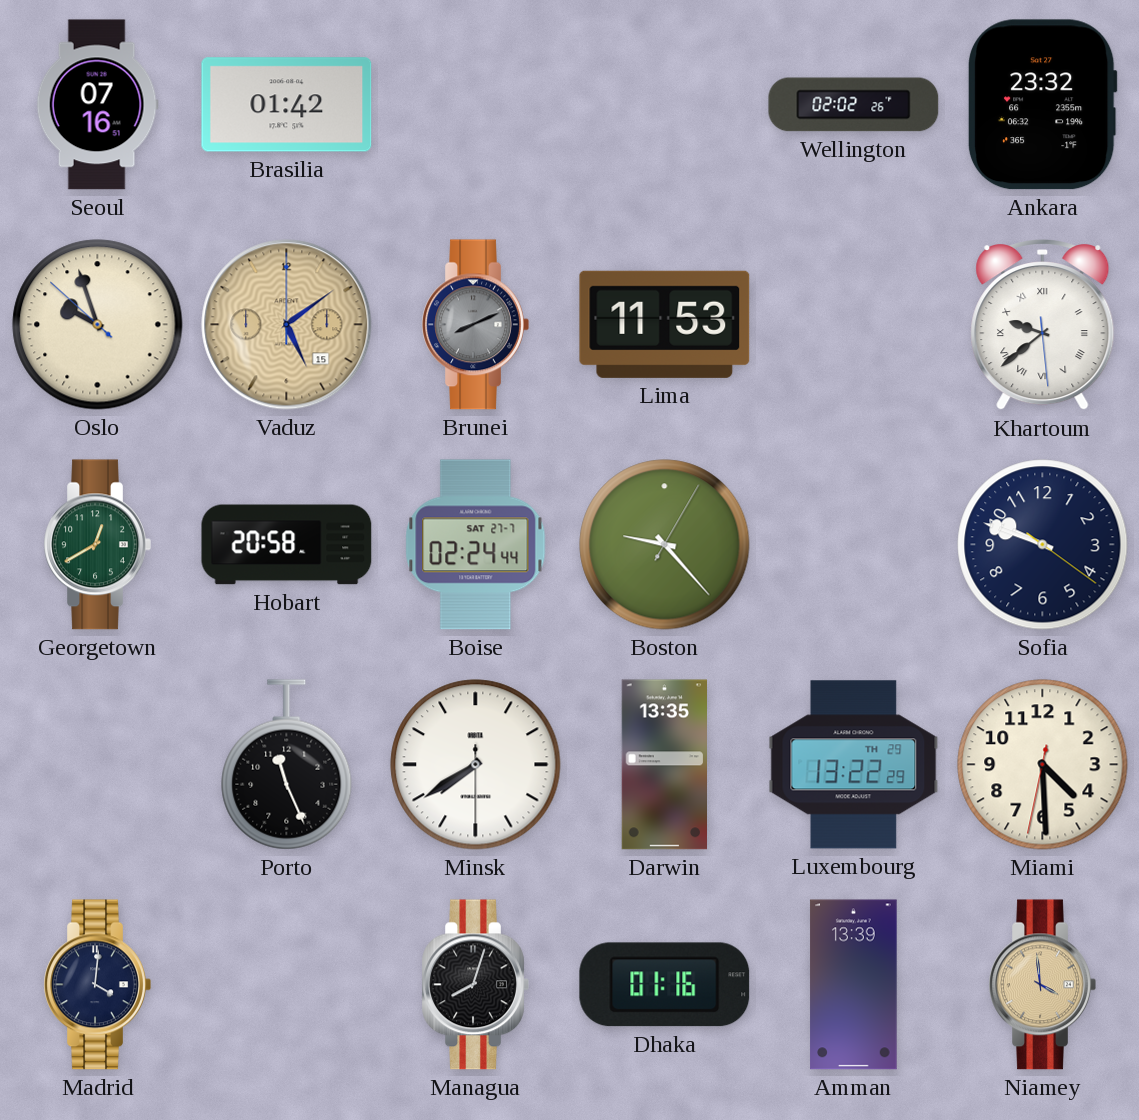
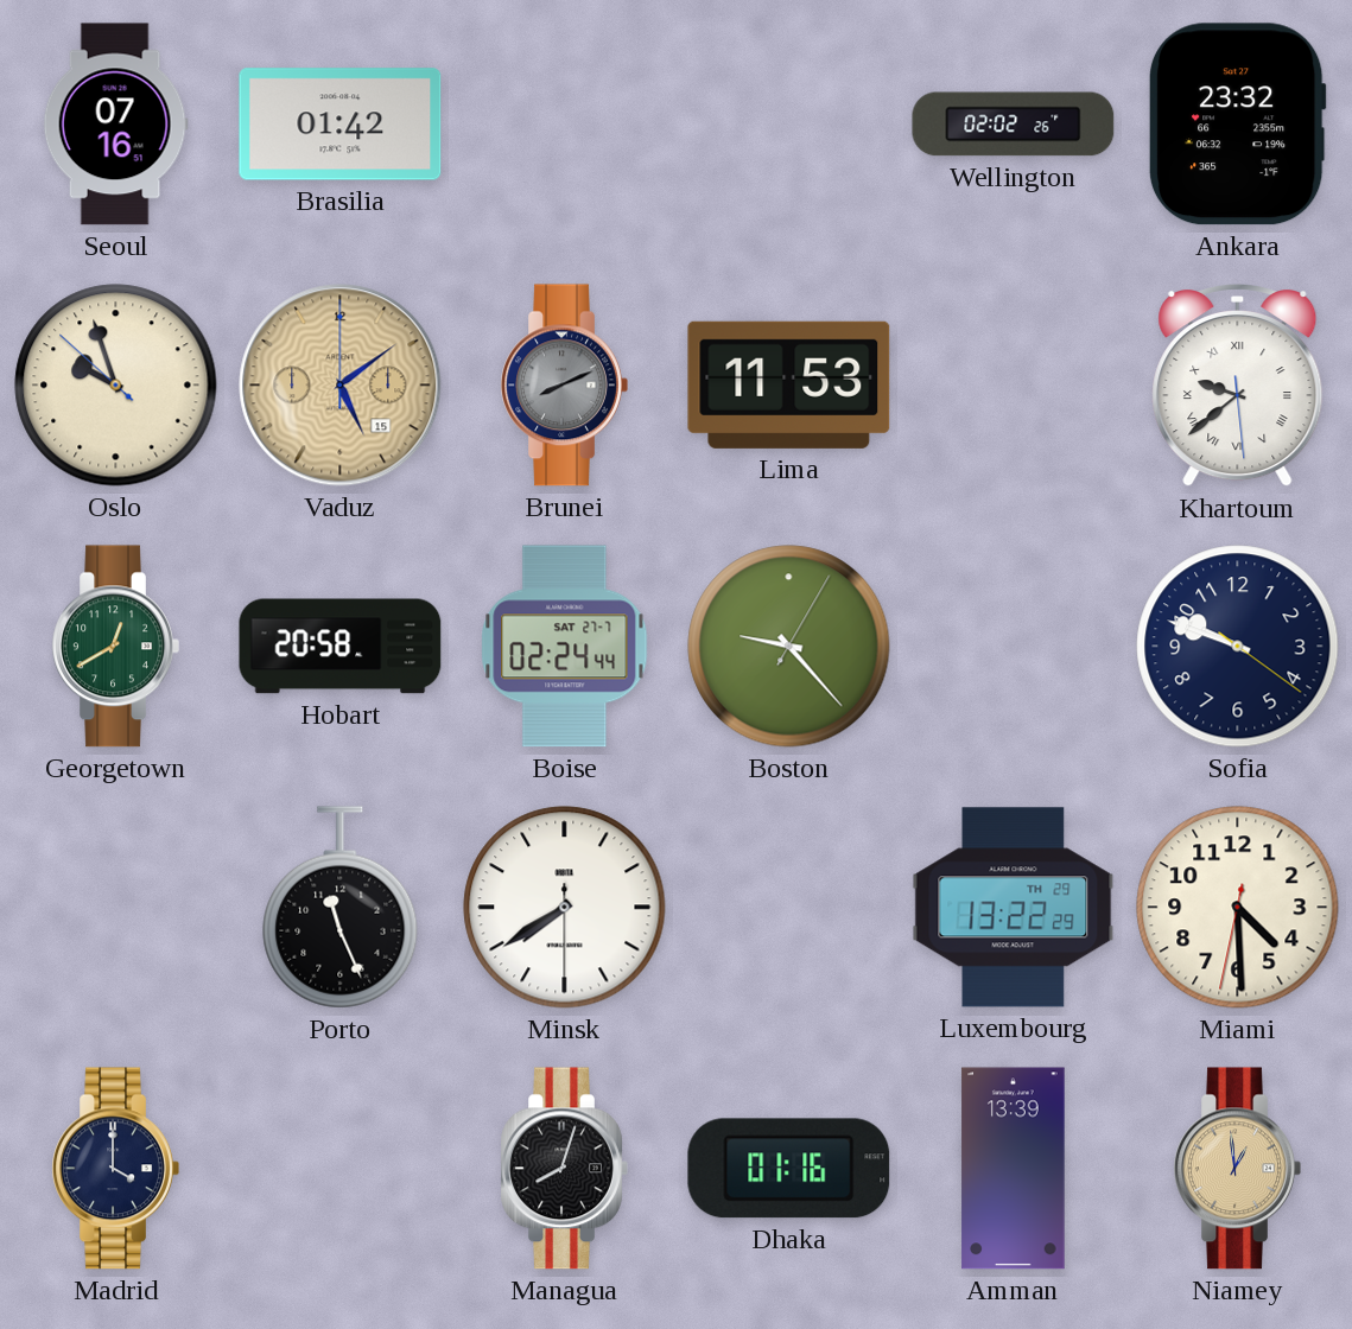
Darwin: 13:35 -> none (664, 765)
Madrid: 4:01 -> 4:00 (115, 1169)
Niamey: 3:59 -> 12:59 (1237, 1169)
